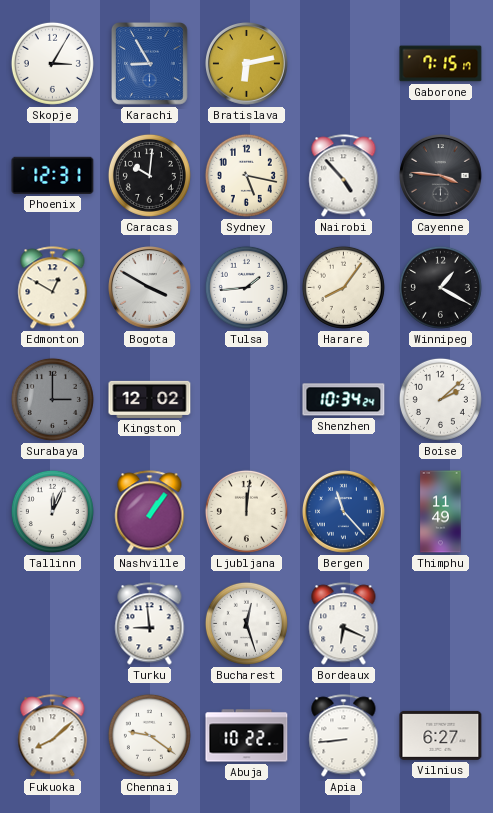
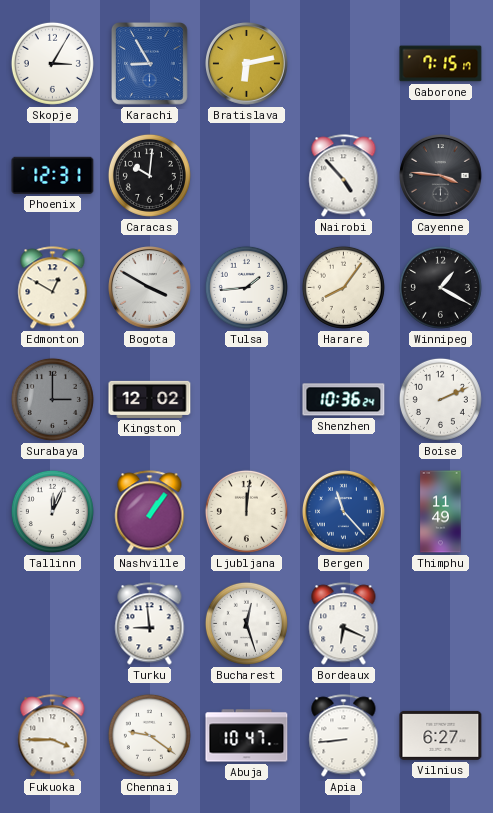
Sydney: 5:17 -> none (246, 175)
Shenzhen: 10:34 -> 10:36 (344, 400)
Boise: 2:08 -> 2:11 (440, 399)
Fukuoka: 8:08 -> 3:45 (53, 736)
Abuja: 10:22 -> 10:47 (247, 736)
